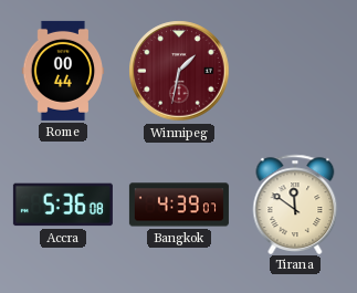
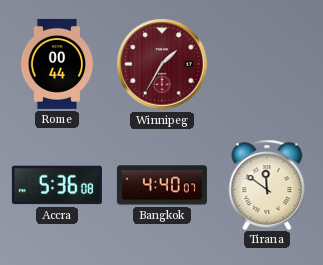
Winnipeg: 1:32 -> 1:35 (162, 64)
Bangkok: 4:39 -> 4:40 (162, 185)
